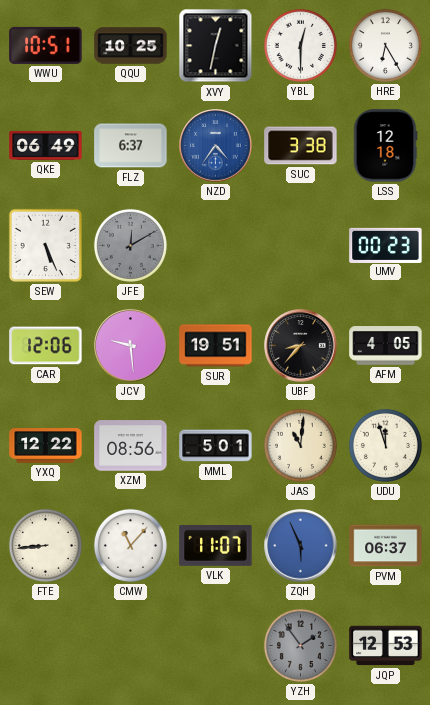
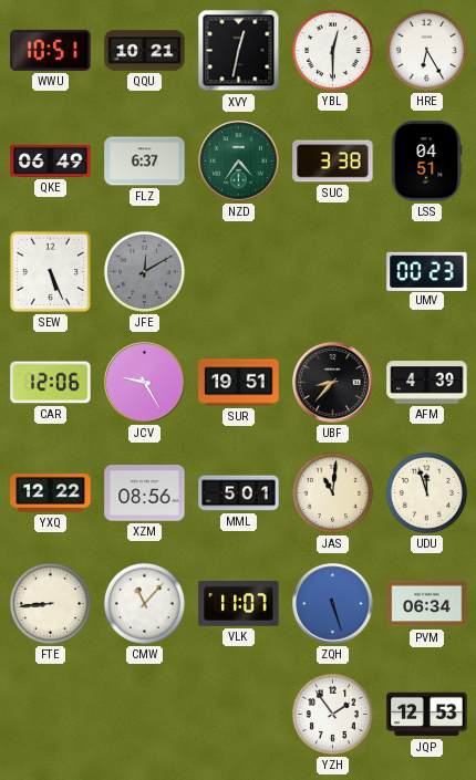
QQU: 10:25 -> 10:21 (145, 51)
NZD dial: blue -> green (239, 162)
LSS: 12:18 -> 04:51 (426, 162)
JCV: 9:29 -> 9:25 (145, 383)
AFM: 4:05 -> 4:39 (427, 383)
ZQH: 5:56 -> 5:27 (333, 604)
PVM: 06:37 -> 06:34 (427, 604)
YZH dial: grey -> white (332, 714)
